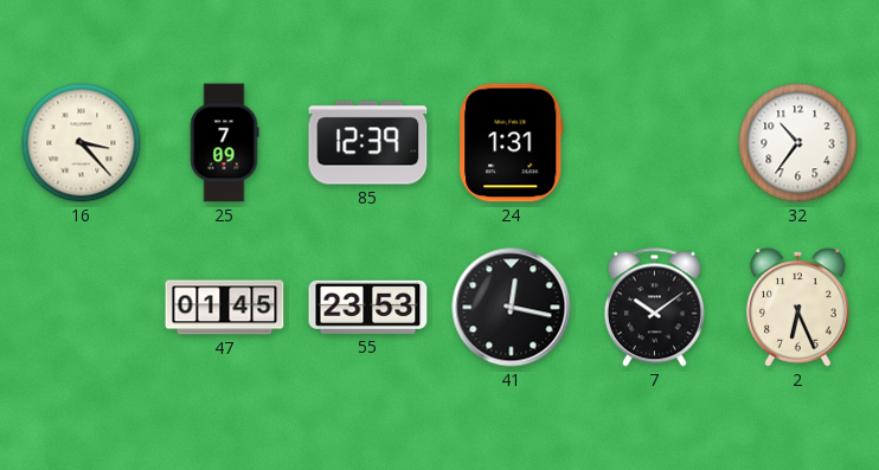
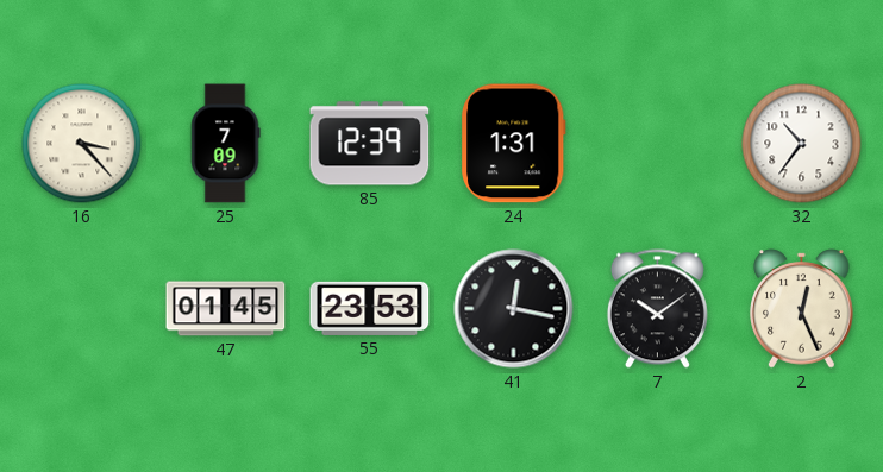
2: 6:26 -> 12:26 (802, 309)
